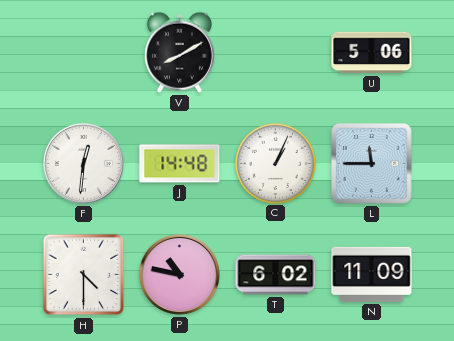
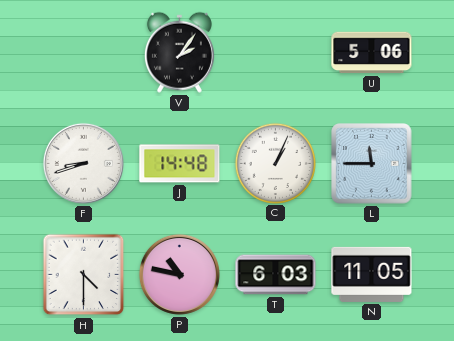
V: 8:10 -> 2:06 (179, 52)
F: 12:31 -> 8:42 (83, 163)
T: 6:02 -> 6:03 (276, 275)
N: 11:09 -> 11:05 (372, 274)
